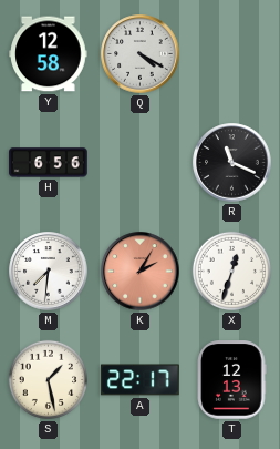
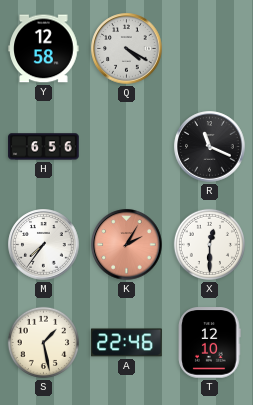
M: 7:31 -> 7:36 (44, 245)
X: 12:33 -> 12:30 (209, 244)
A: 22:17 -> 22:46 (127, 343)
T: 12:13 -> 12:10 (210, 343)
